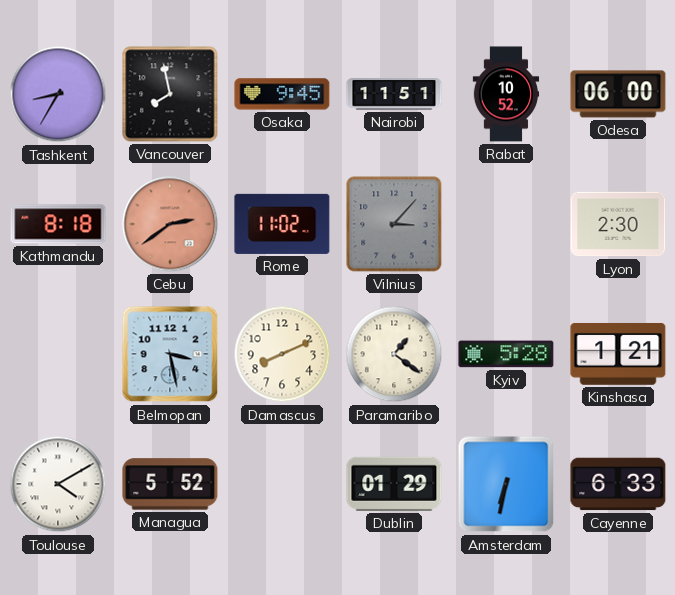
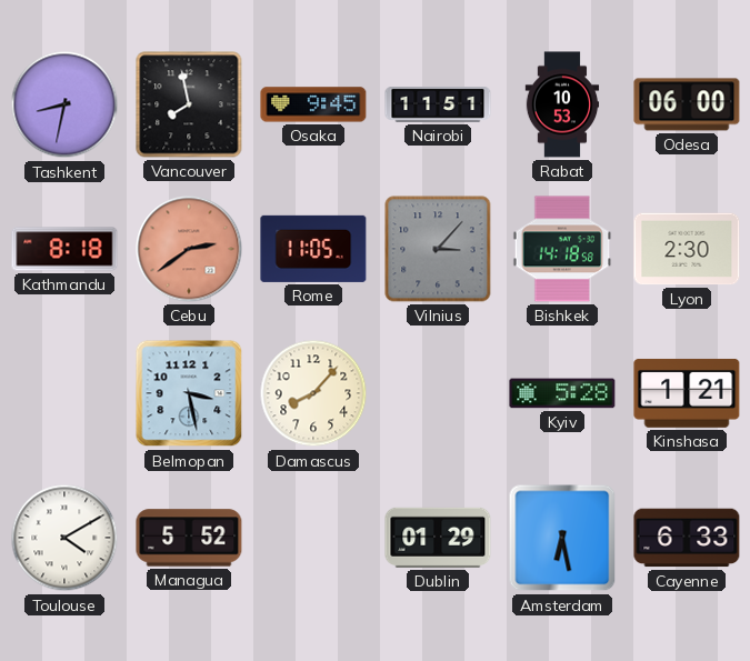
Tashkent: 8:35 -> 8:32 (64, 104)
Rabat: 10:52 -> 10:53 (562, 104)
Rome: 11:02 -> 11:05 (313, 249)
Bishkek: none -> 14:18 (562, 249)
Damascus: 8:11 -> 8:07 (313, 393)
Paramaribo: 1:21 -> none (394, 354)
Amsterdam: 6:32 -> 6:28 (562, 538)
